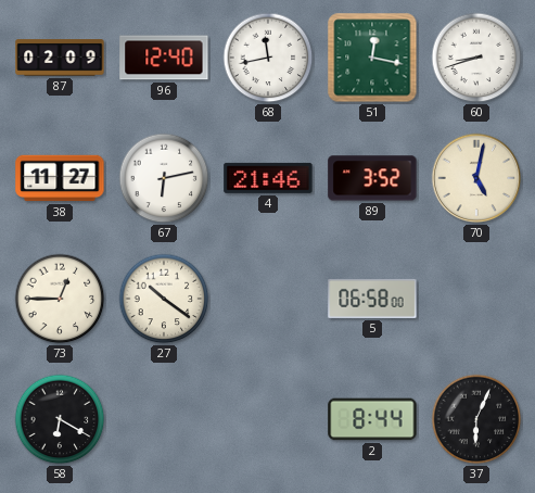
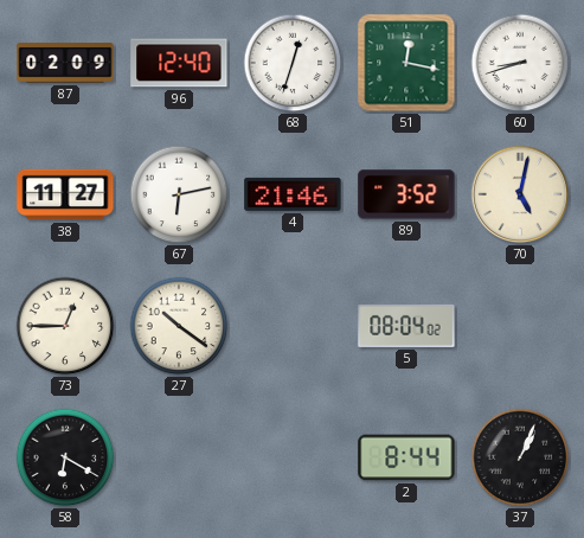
68: 11:43 -> 12:33 (293, 63)
5: 06:58 -> 08:04 (406, 326)
37: 6:04 -> 1:04 (520, 457)
